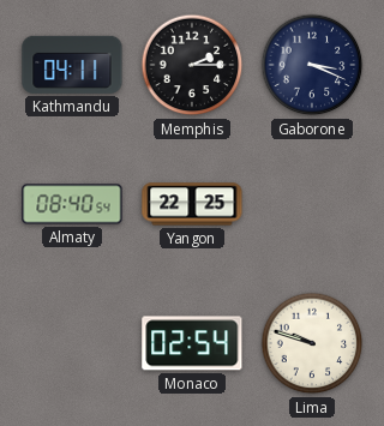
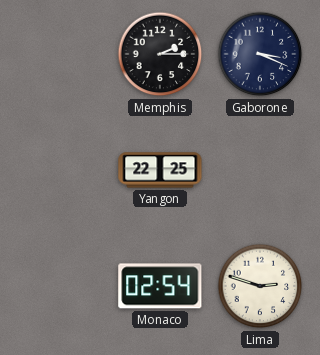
Kathmandu: 04:11 -> none (72, 65)
Almaty: 08:40 -> none (72, 204)
Lima: 9:48 -> 2:48 (260, 286)
